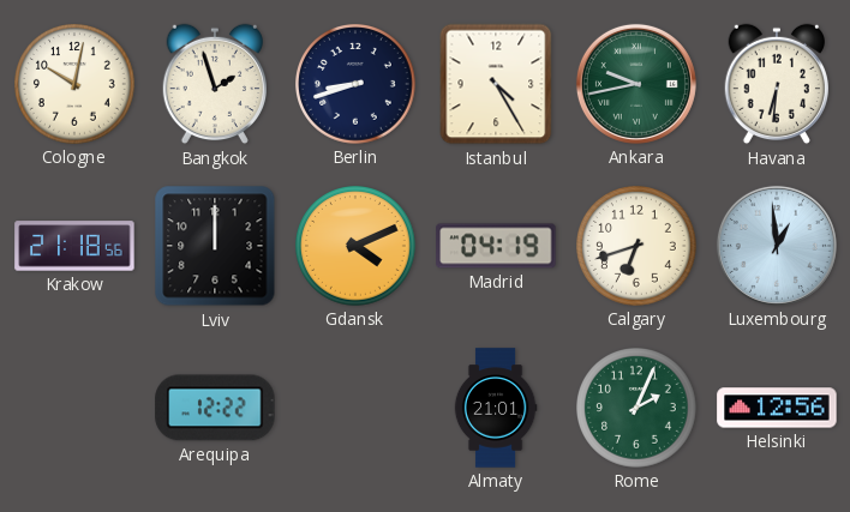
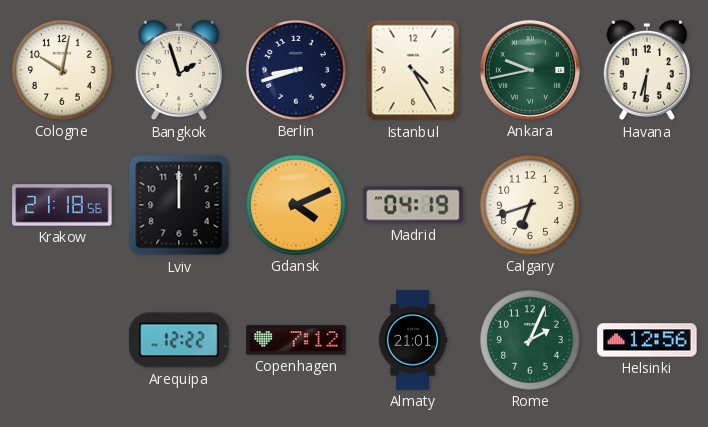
Luxembourg: 12:59 -> none (777, 246)
Copenhagen: none -> 7:12 (296, 340)
